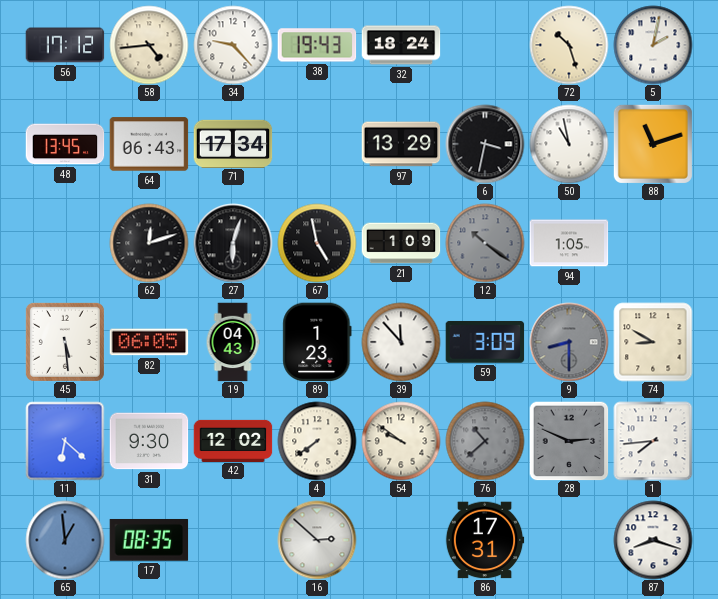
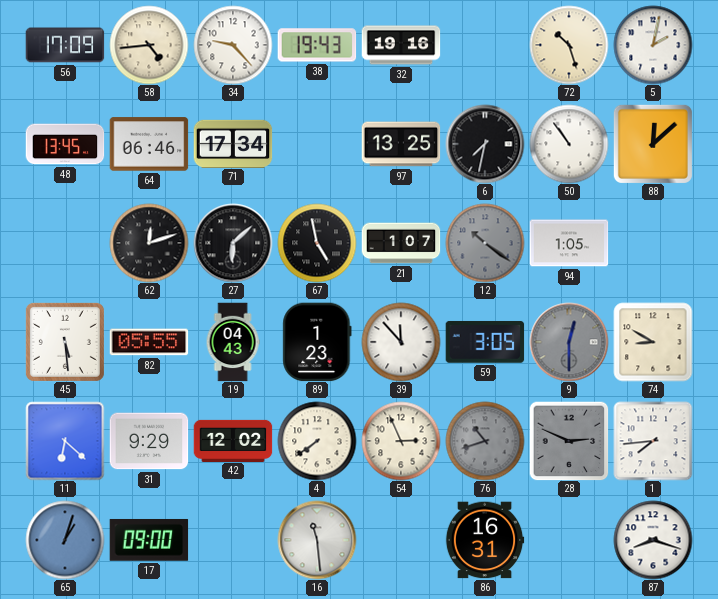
56: 17:12 -> 17:09 (65, 45)
32: 18:24 -> 19:16 (401, 45)
64: 06:43 -> 06:46 (149, 144)
97: 13:29 -> 13:25 (401, 144)
6: 3:32 -> 7:32 (485, 144)
50: 10:58 -> 10:54 (569, 144)
88: 11:12 -> 12:08 (653, 144)
27: 6:03 -> 6:08 (233, 243)
21: 1:09 -> 1:07 (401, 243)
82: 06:05 -> 05:55 (149, 342)
59: 3:09 -> 3:05 (485, 342)
9: 8:30 -> 12:30 (569, 342)
31: 9:30 -> 9:29 (149, 441)
54: 9:51 -> 2:56 (401, 441)
76: 10:38 -> 10:42 (485, 441)
65: 12:59 -> 1:03 (65, 540)
17: 08:35 -> 09:00 (149, 540)
16: 2:52 -> 11:29 (317, 540)
86: 17:31 -> 16:31 (485, 540)
